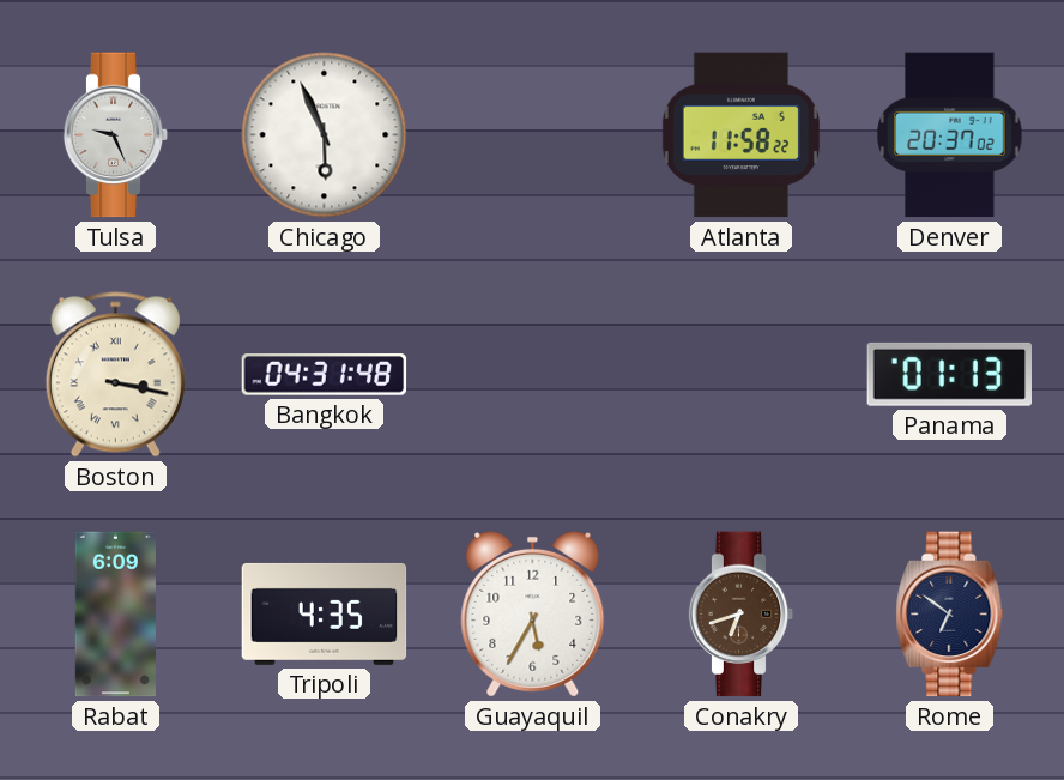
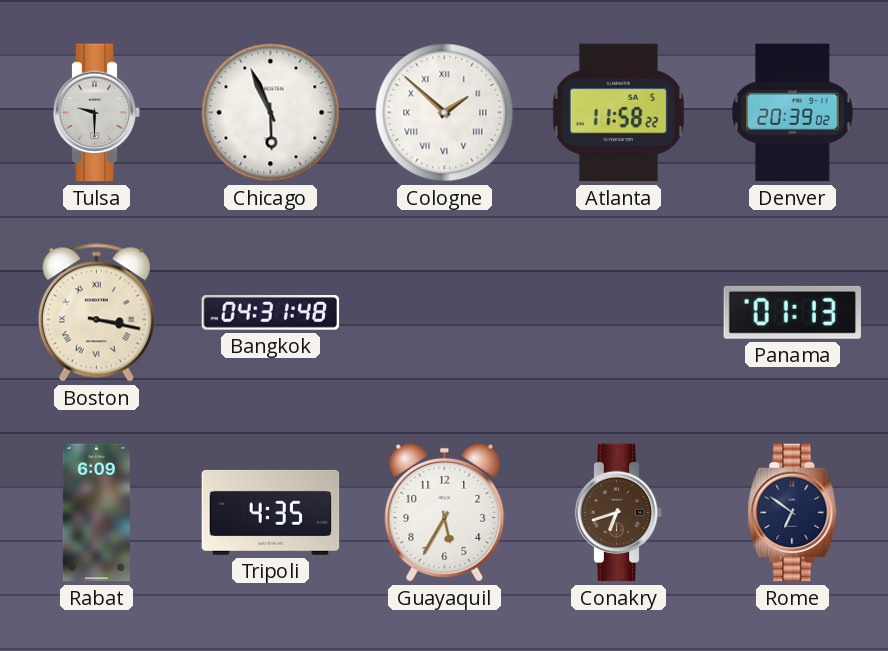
Tulsa: 9:26 -> 9:30 (97, 113)
Cologne: none -> 1:52 (445, 113)
Denver: 20:37 -> 20:39 (793, 113)
